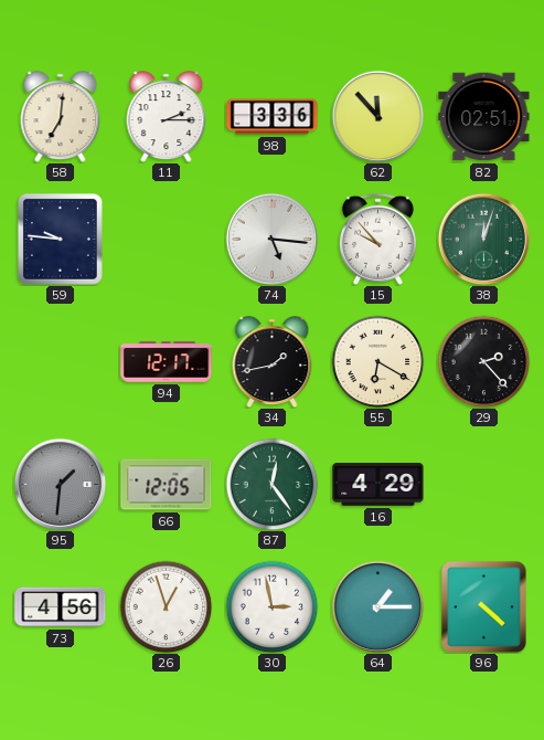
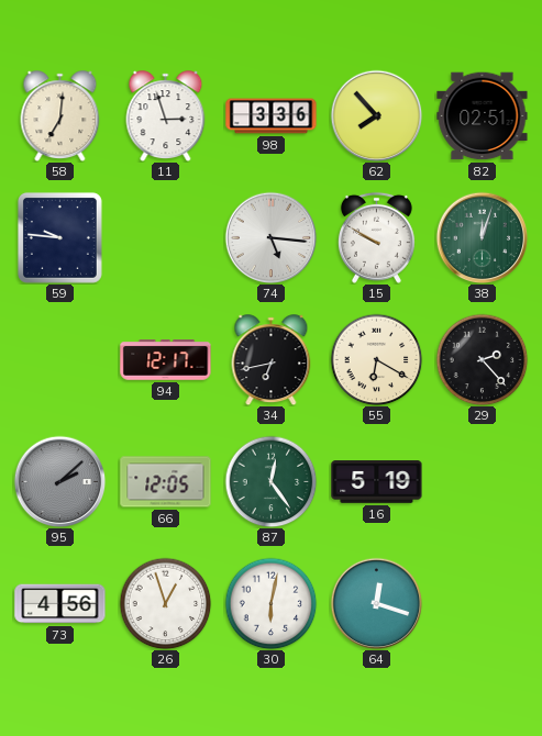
11: 2:15 -> 2:57 (166, 116)
62: 11:53 -> 7:53 (376, 115)
15: 9:53 -> 9:50 (376, 237)
34: 1:43 -> 6:43 (272, 360)
95: 1:31 -> 2:08 (59, 481)
16: 4:29 -> 5:19 (377, 482)
30: 2:58 -> 6:02 (270, 603)
64: 1:15 -> 12:18 (376, 603)
96: 4:22 -> none (483, 606)
